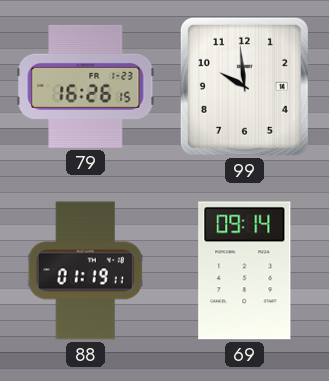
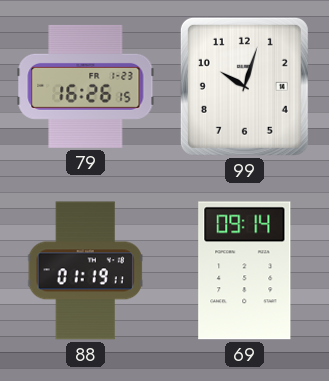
99: 9:59 -> 10:03 (244, 86)
